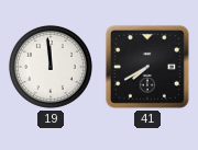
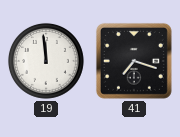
41: 7:40 -> 7:18 (134, 61)
